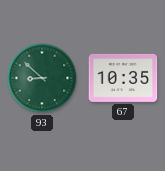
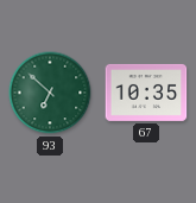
93: 8:52 -> 6:52 (50, 93)
